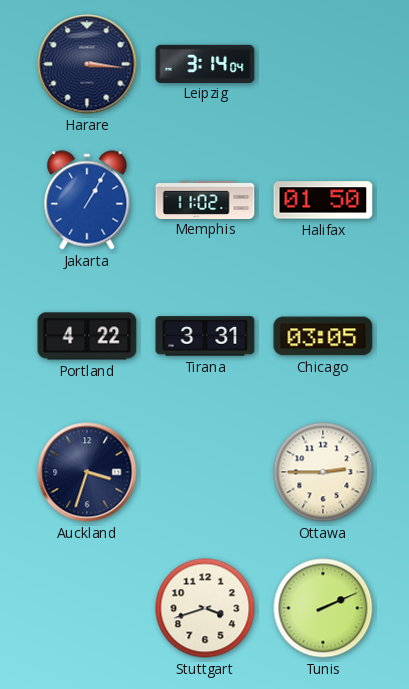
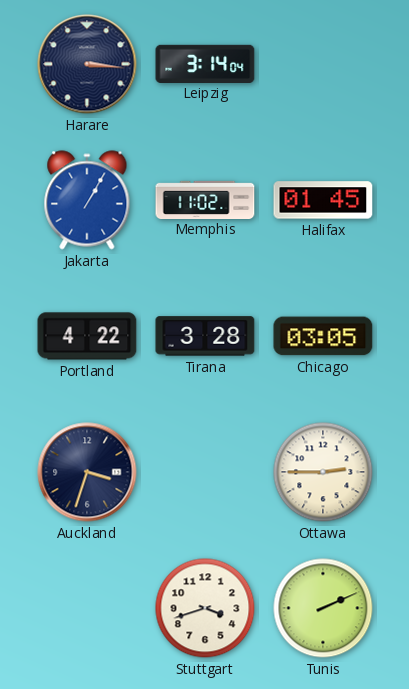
Halifax: 01:50 -> 01:45 (323, 200)
Tirana: 3:31 -> 3:28 (205, 336)
